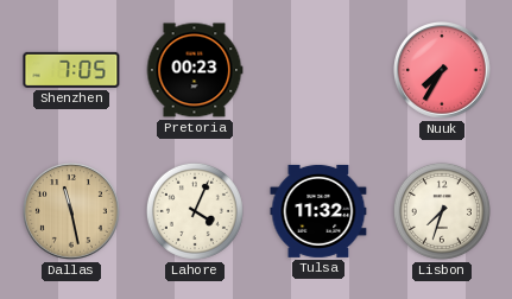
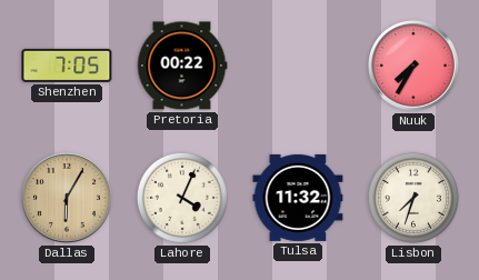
Pretoria: 00:23 -> 00:22 (182, 66)
Dallas: 11:28 -> 6:05 (68, 199)
